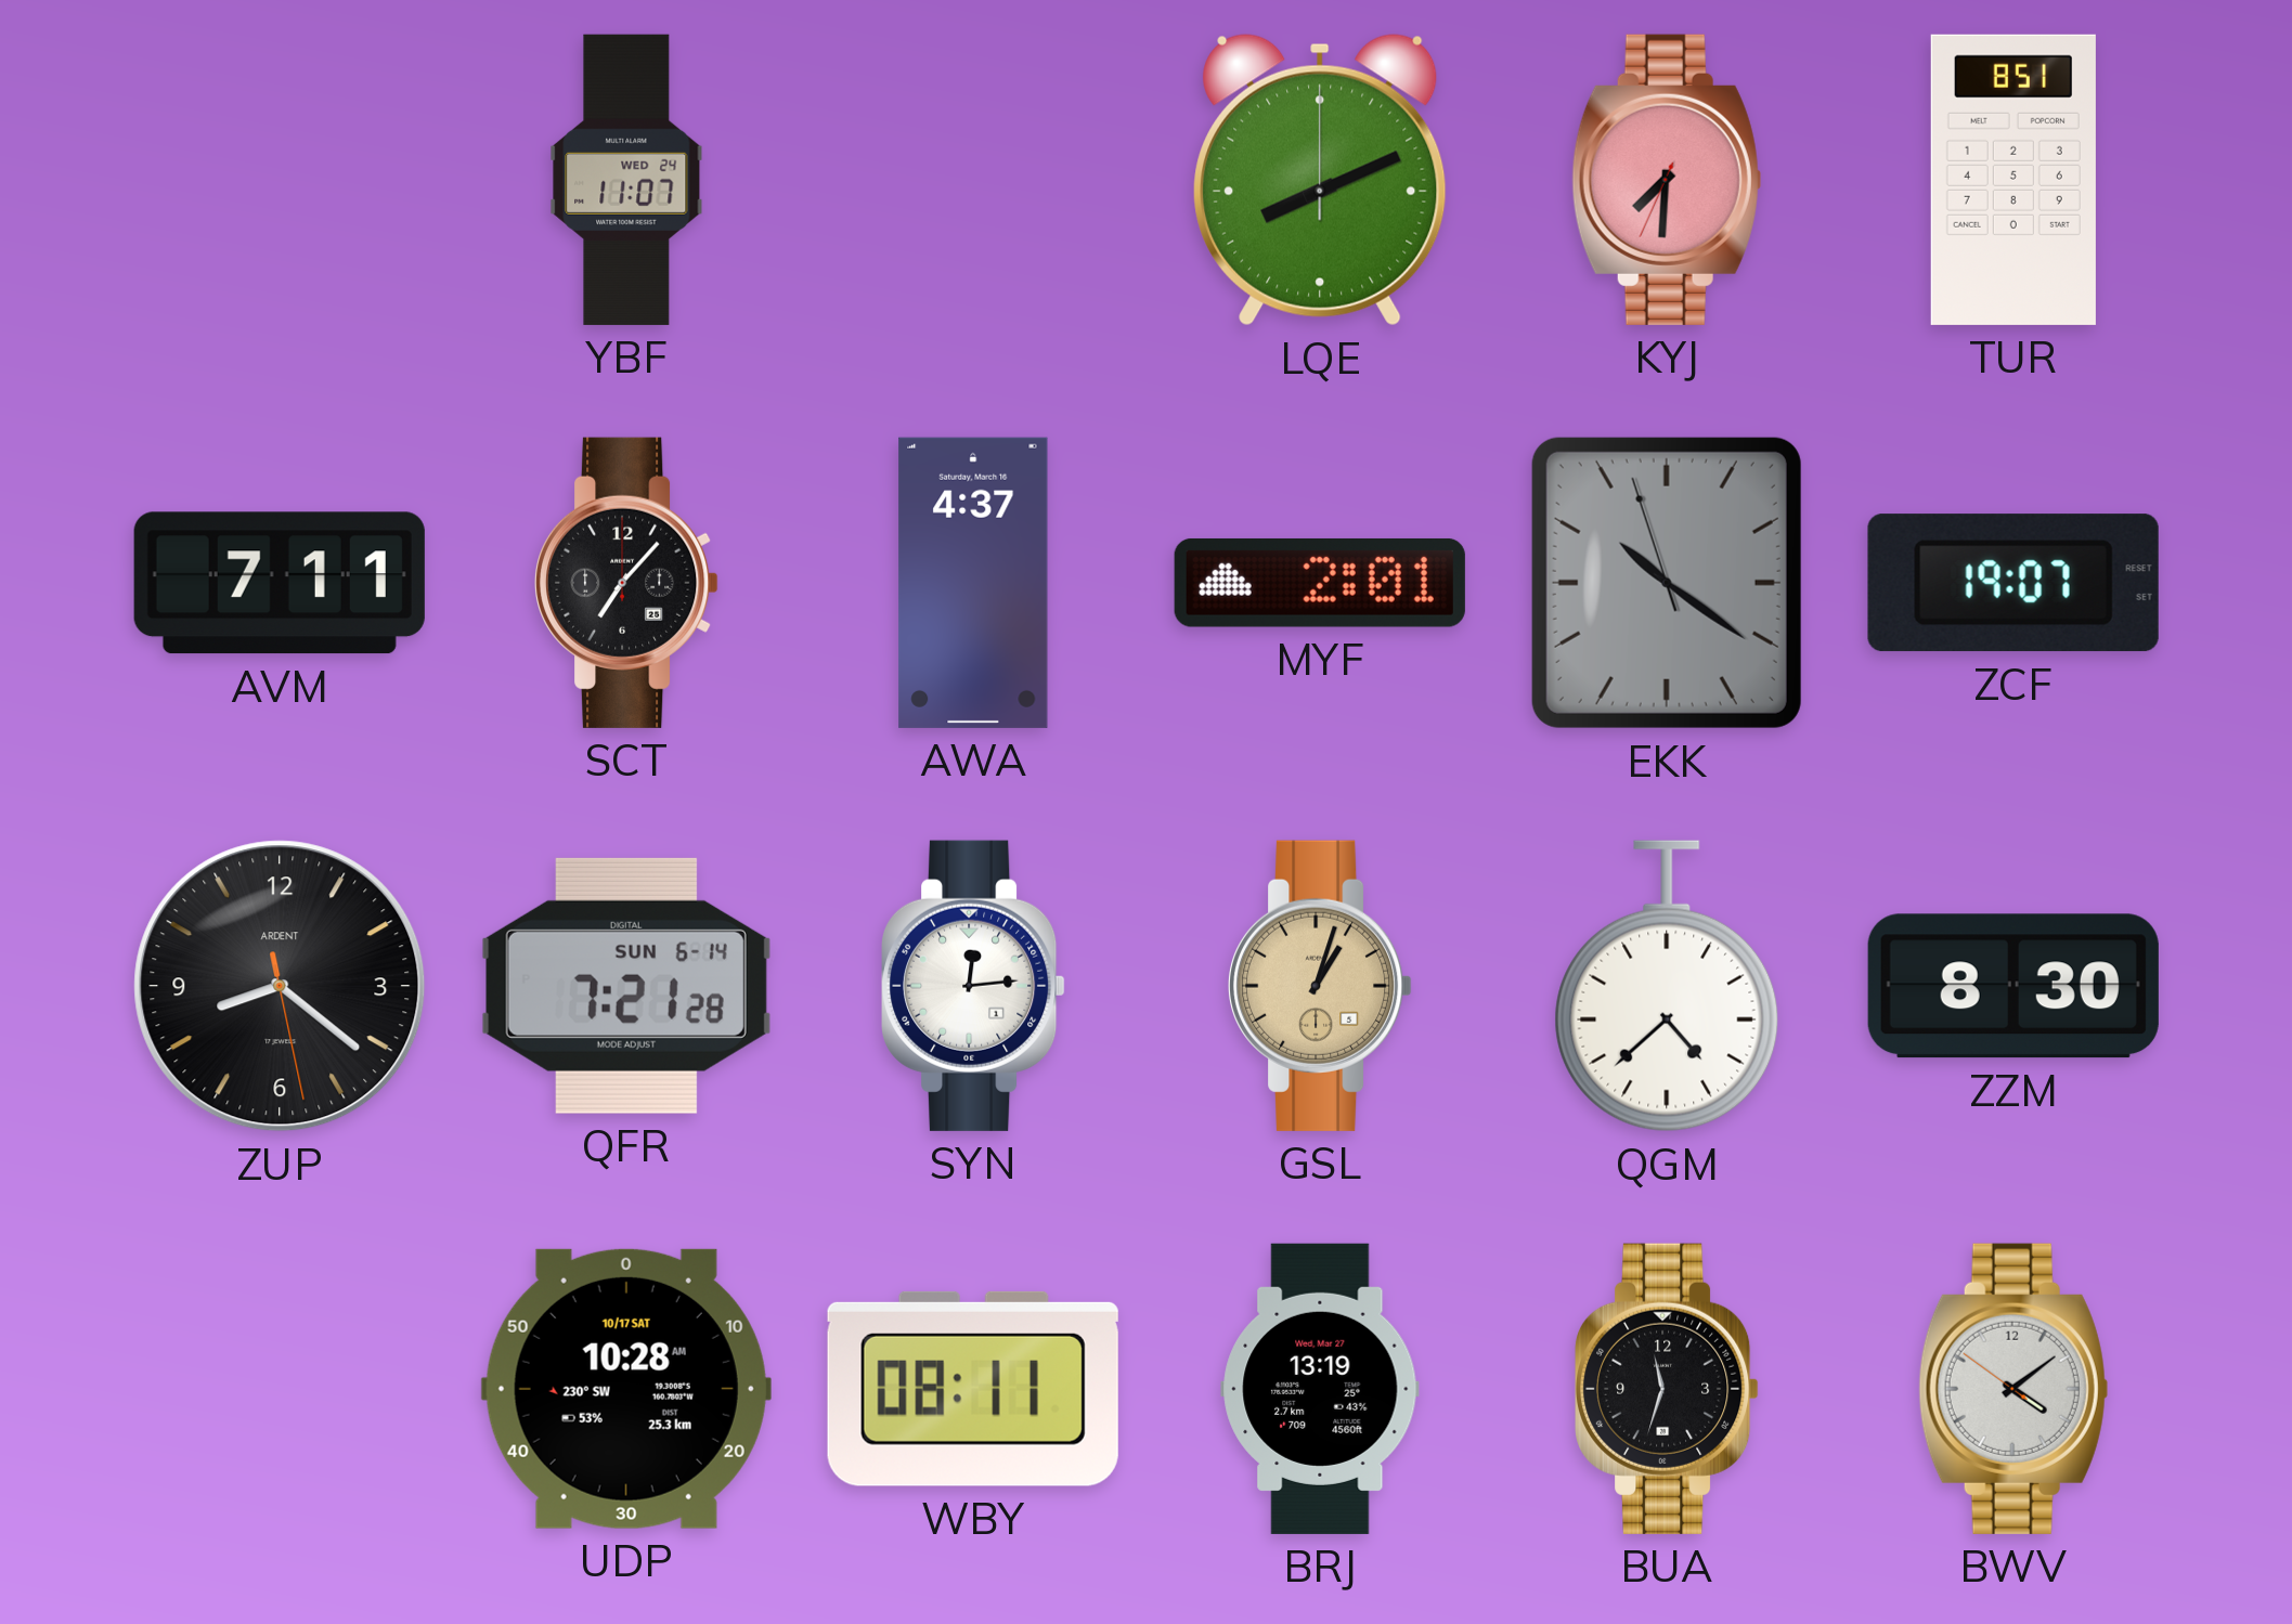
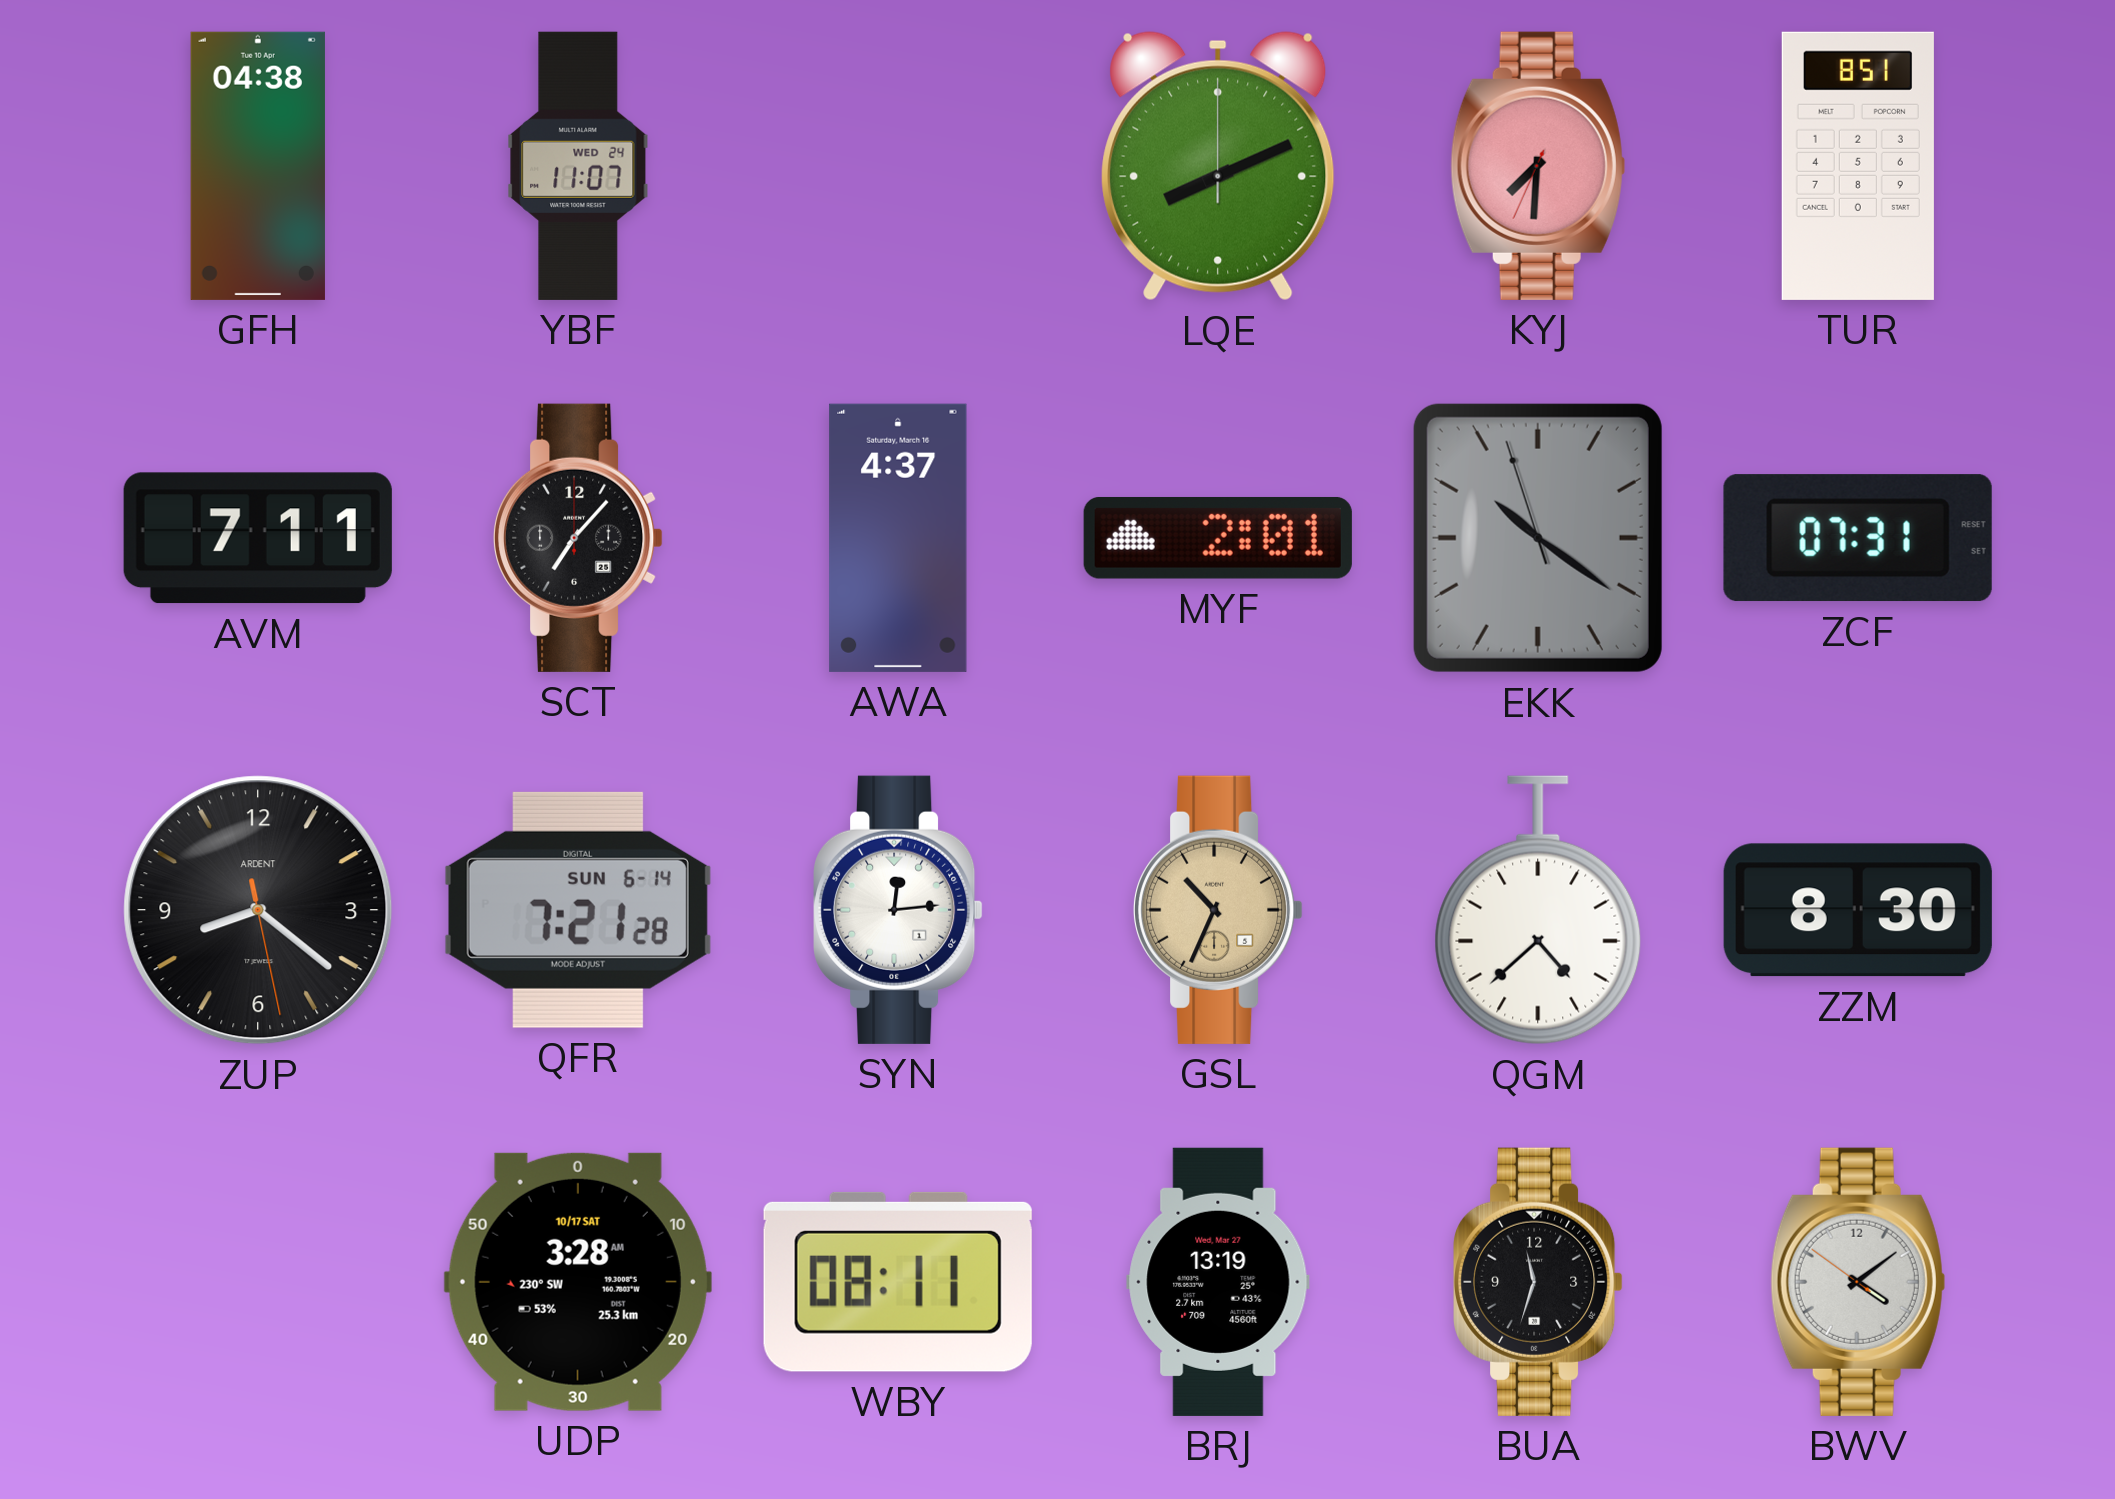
GFH: none -> 04:38 (258, 166)
ZCF: 19:07 -> 07:31 (1858, 538)
GSL: 1:03 -> 10:34 (1219, 910)
UDP: 10:28 -> 3:28 (578, 1282)
